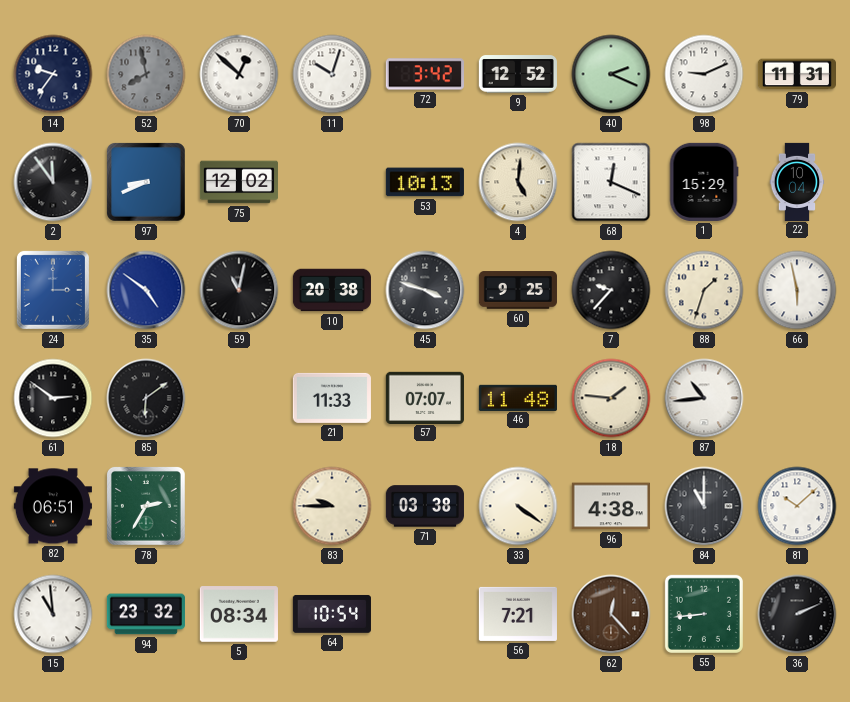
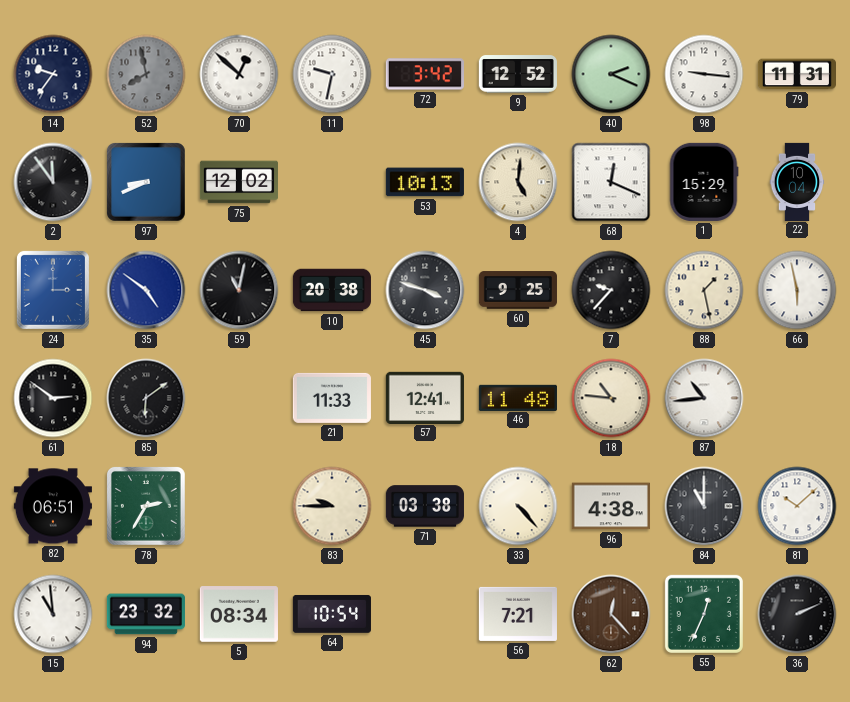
11: 10:03 -> 9:32 (332, 74)
98: 9:11 -> 9:16 (704, 74)
88: 1:33 -> 1:28 (704, 290)
57: 07:07 -> 12:41 (425, 397)
18: 1:46 -> 10:46 (611, 398)
33: 4:21 -> 4:23 (518, 506)
55: 8:44 -> 12:34 (704, 614)
